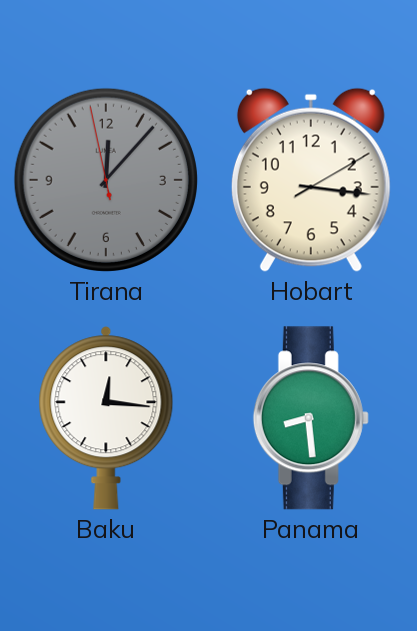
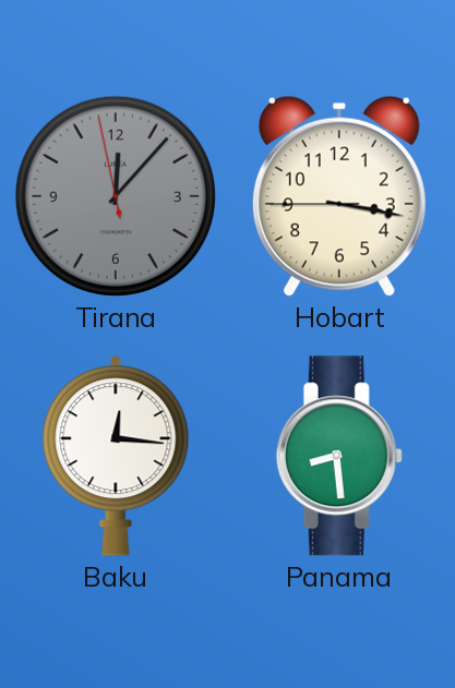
Hobart: 3:16:10 -> 3:16:45 (339, 196)
